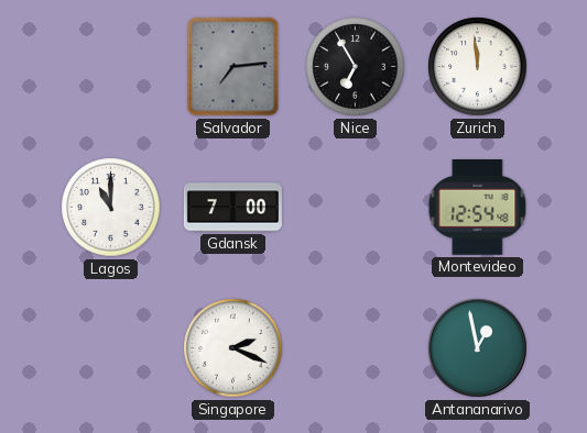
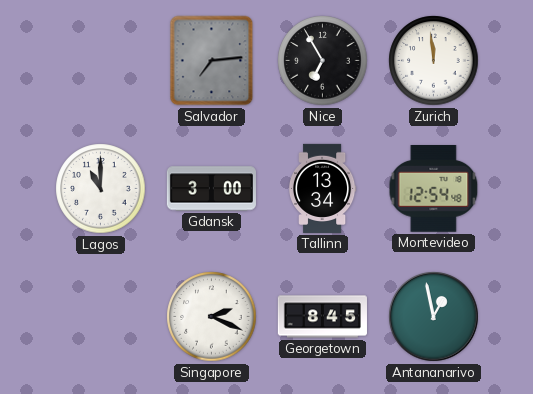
Gdansk: 7:00 -> 3:00 (211, 189)
Tallinn: none -> 13:34 (322, 188)
Georgetown: none -> 8:45 (322, 317)
